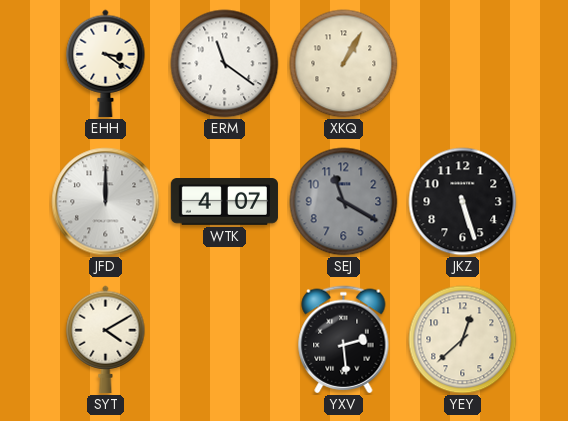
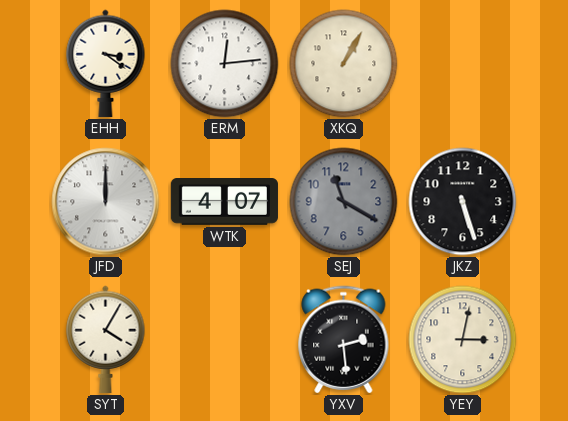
ERM: 11:21 -> 12:14 (225, 64)
SYT: 4:10 -> 4:05 (106, 339)
YEY: 12:38 -> 3:02 (463, 340)
